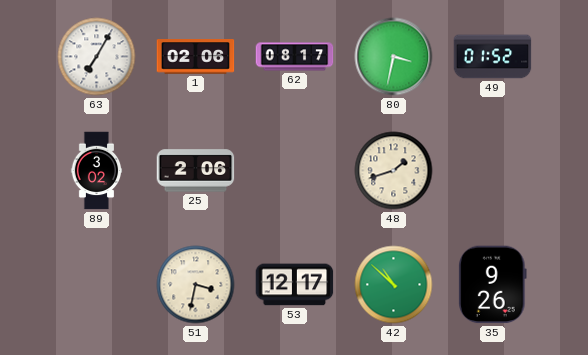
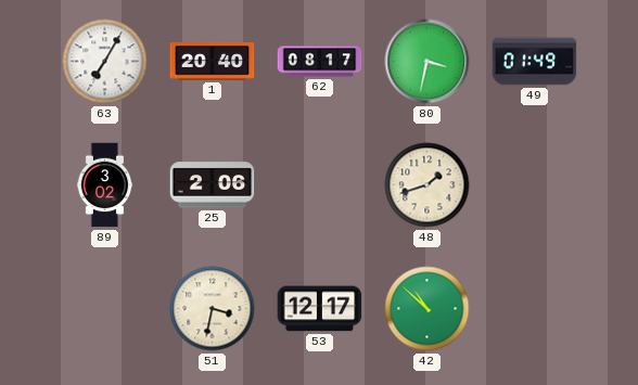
1: 02:06 -> 20:40 (213, 62)
49: 01:52 -> 01:49 (535, 62)
35: 9:26 -> none (493, 285)
